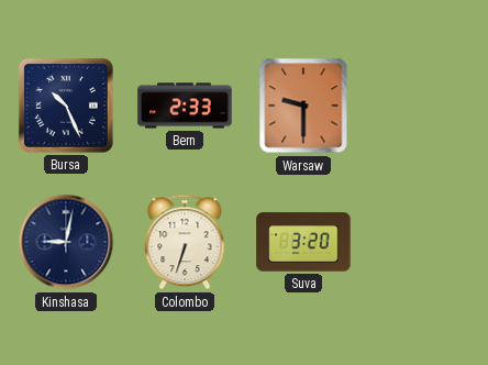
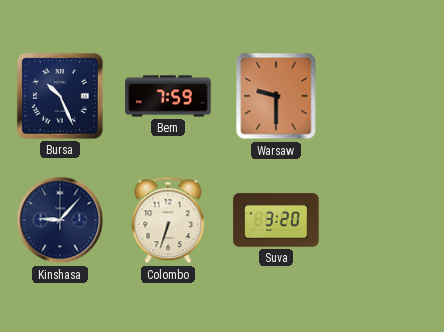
Bern: 2:33 -> 7:59 (168, 96)
Kinshasa: 9:02 -> 9:07 (60, 220)
